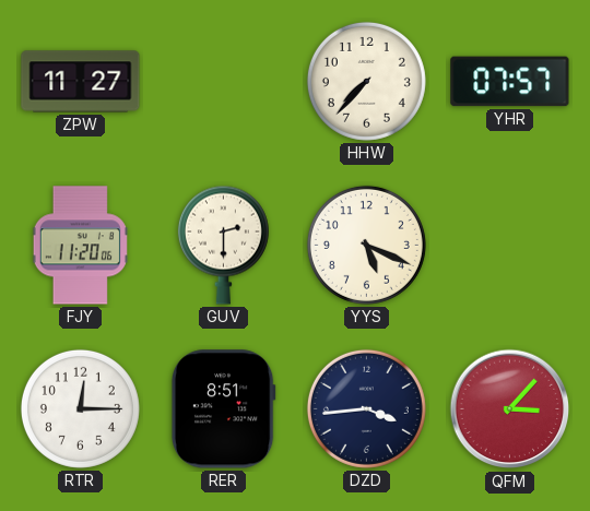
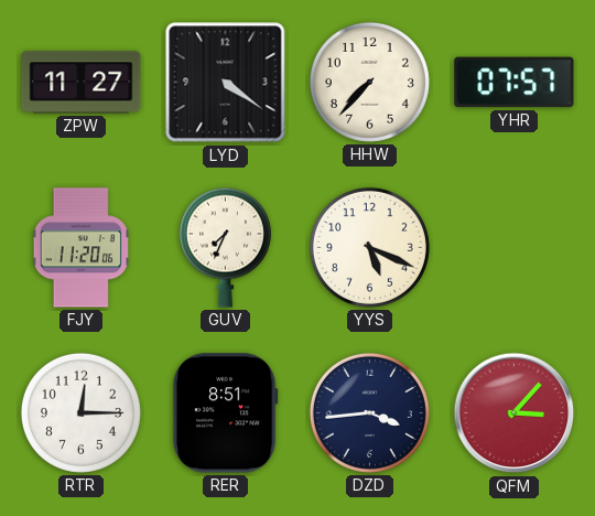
LYD: none -> 4:21 (226, 83)
GUV: 2:30 -> 7:34 (225, 247)
